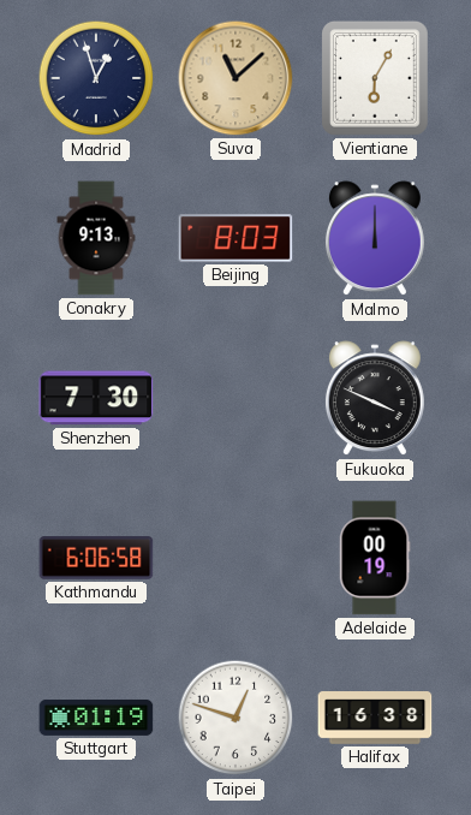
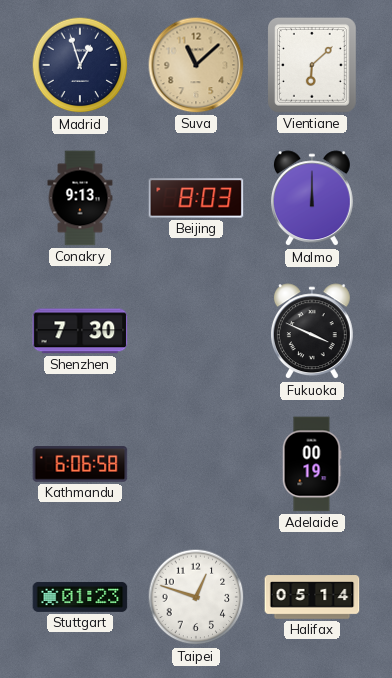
Vientiane: 6:05 -> 6:08 (312, 65)
Stuttgart: 01:19 -> 01:23 (80, 597)
Halifax: 16:38 -> 05:14 (312, 597)
